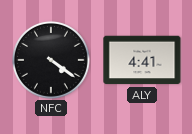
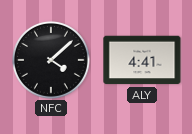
NFC: 4:21 -> 4:08 (51, 60)
